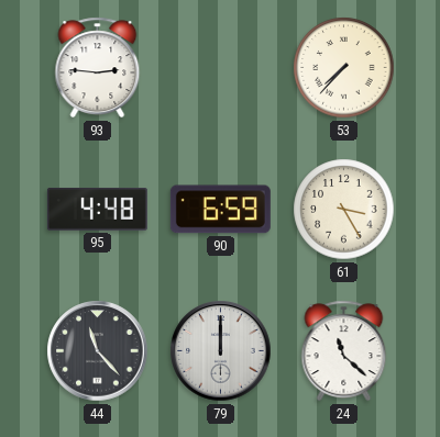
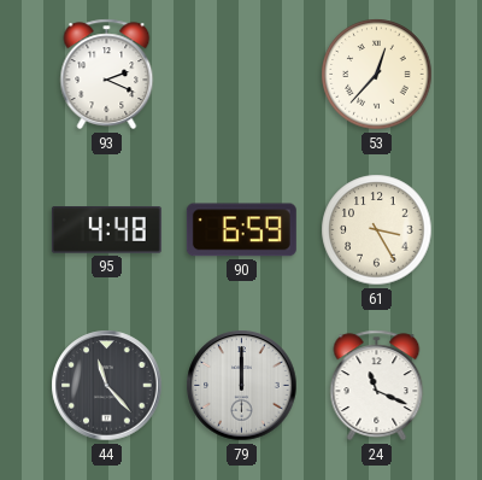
93: 2:46 -> 2:19 (107, 75)
53: 7:37 -> 12:37 (377, 75)
24: 11:22 -> 11:19 (377, 386)
